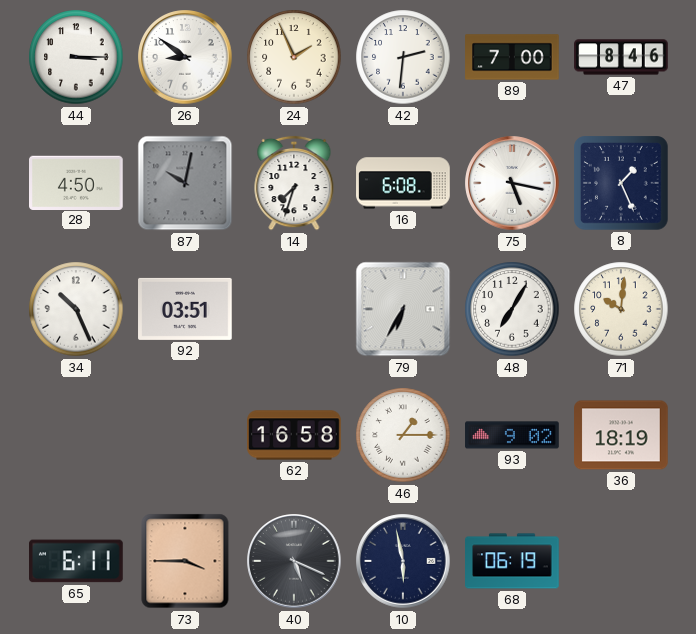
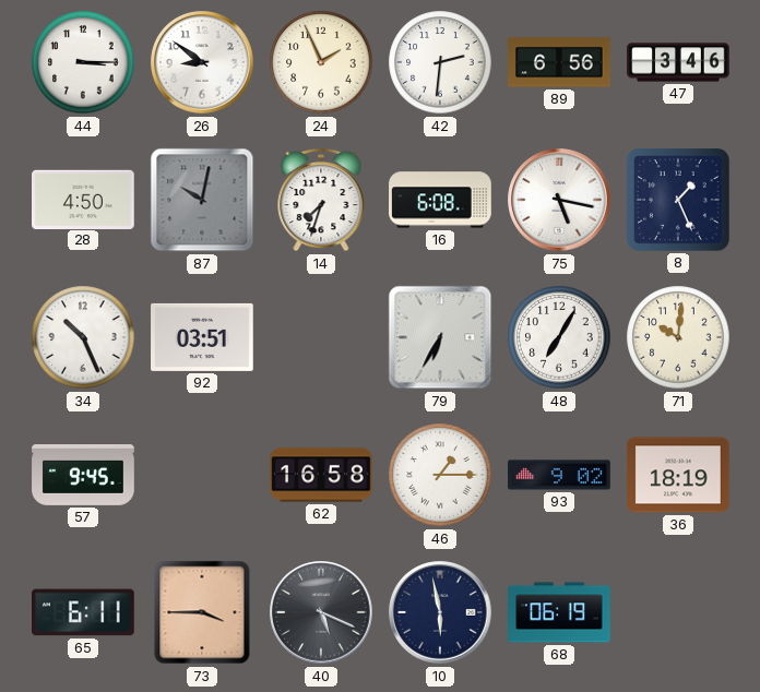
89: 7:00 -> 6:56 (559, 62)
47: 8:46 -> 3:46 (678, 62)
57: none -> 9:45 (83, 476)
